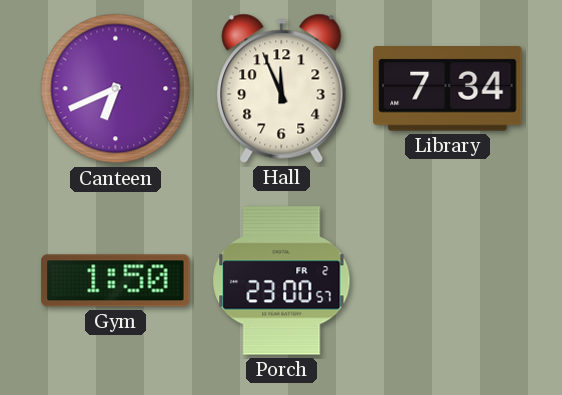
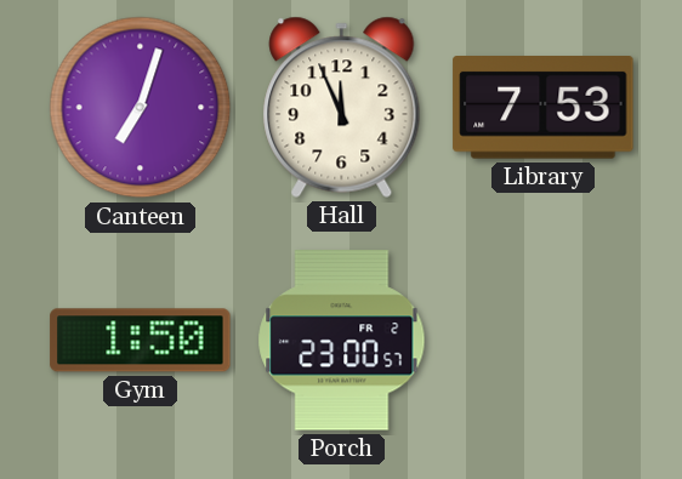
Canteen: 6:41 -> 7:03 (141, 108)
Library: 7:34 -> 7:53 (544, 108)
